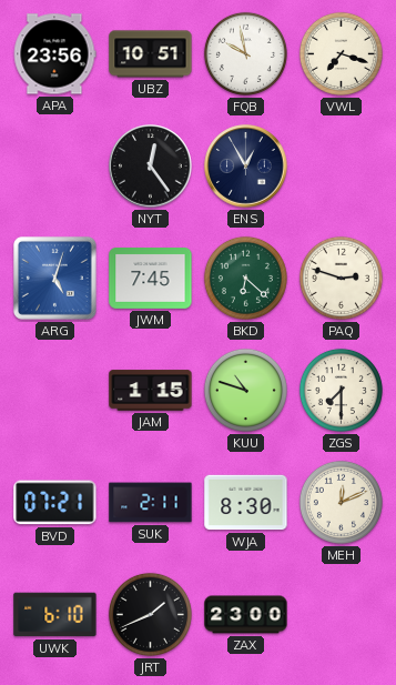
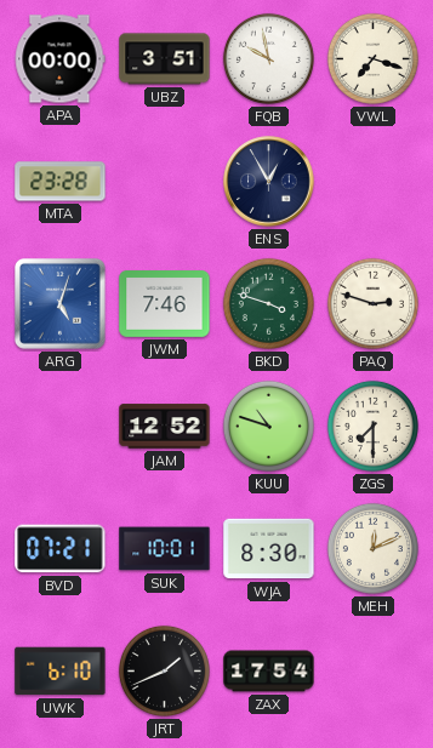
APA: 23:56 -> 00:00 (59, 59)
UBZ: 10:51 -> 3:51 (165, 59)
MTA: none -> 23:28 (61, 182)
NYT: 12:24 -> none (151, 167)
JWM: 7:45 -> 7:46 (165, 304)
BKD: 6:22 -> 3:48 (268, 303)
JAM: 1:15 -> 12:52 (165, 427)
SUK: 2:11 -> 10:01 (165, 549)
ZAX: 23:00 -> 17:54 (269, 672)
